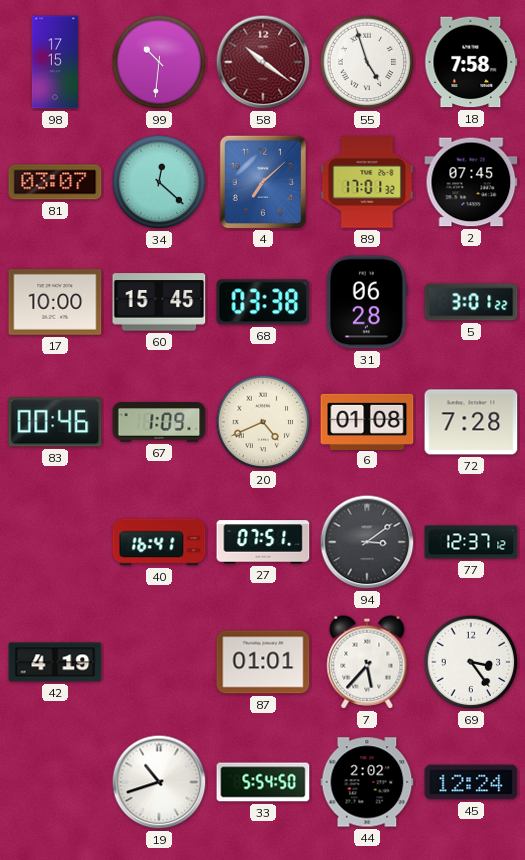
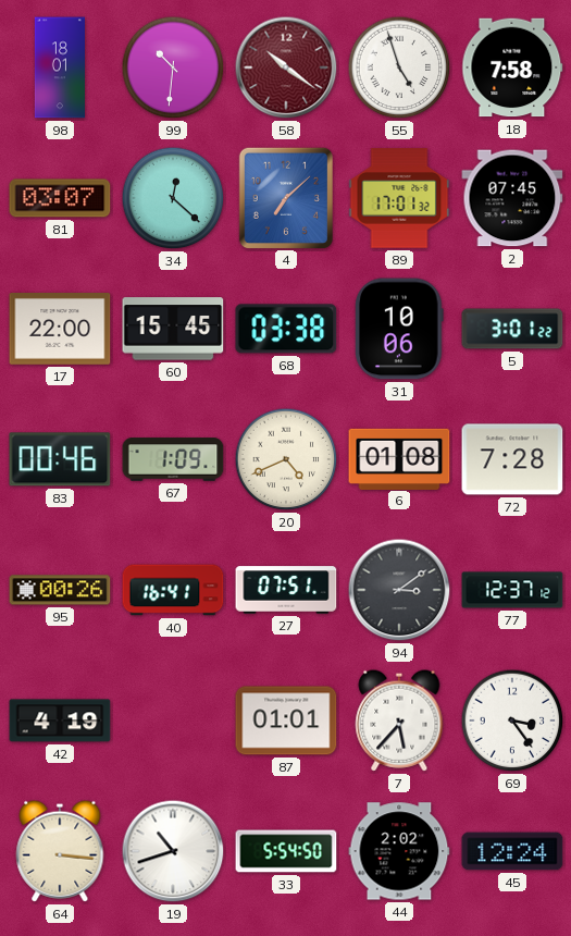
98: 17:15 -> 18:01 (60, 67)
17: 10:00 -> 22:00 (60, 330)
31: 06:28 -> 10:06 (399, 329)
95: none -> 00:26 (60, 590)
64: none -> 3:16 (60, 851)
